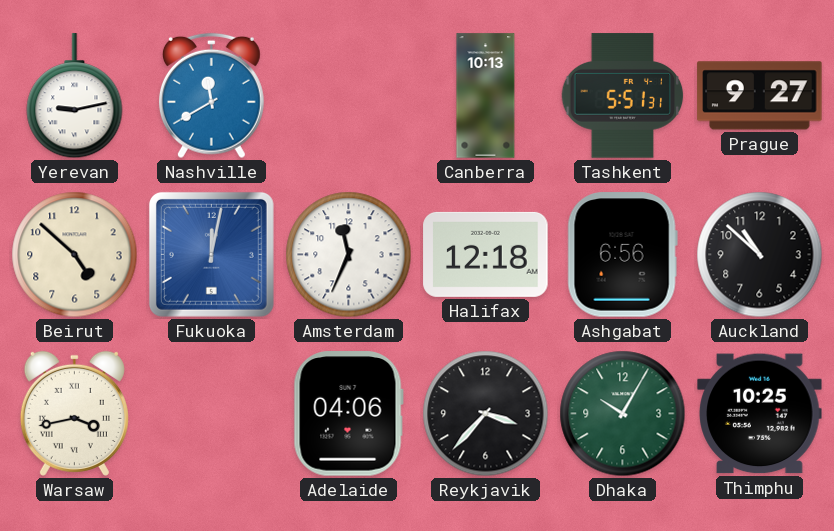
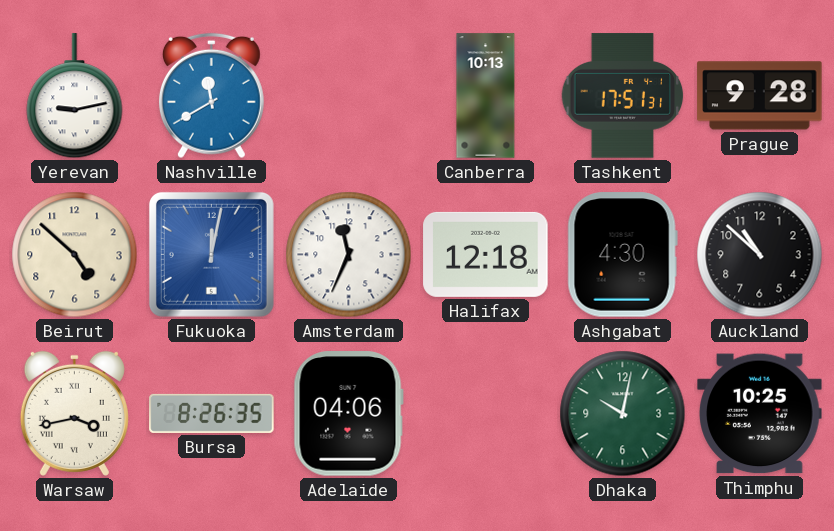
Tashkent: 5:51 -> 17:51 (623, 96)
Prague: 9:27 -> 9:28 (760, 96)
Ashgabat: 6:56 -> 4:30 (622, 255)
Bursa: none -> 8:26 (212, 413)
Reykjavik: 3:37 -> none (486, 414)
Dhaka: 10:05 -> 10:02 (623, 414)
